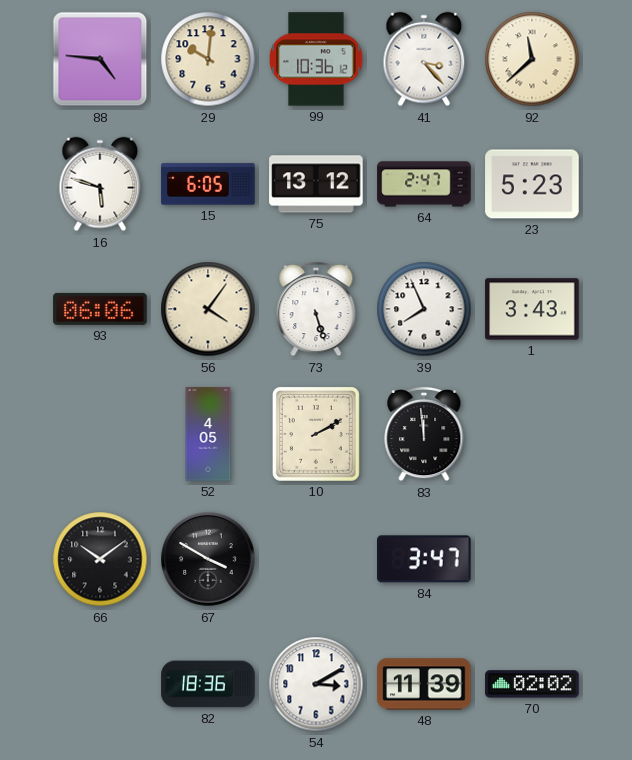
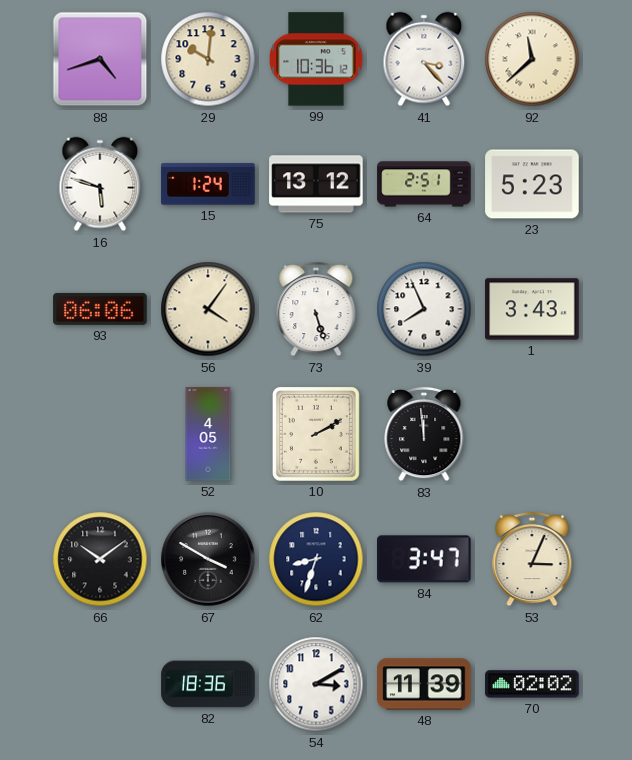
88: 4:46 -> 4:42 (100, 59)
15: 6:05 -> 1:24 (208, 184)
64: 2:47 -> 2:51 (424, 184)
62: none -> 8:33 (316, 559)
53: none -> 3:04 (532, 559)
